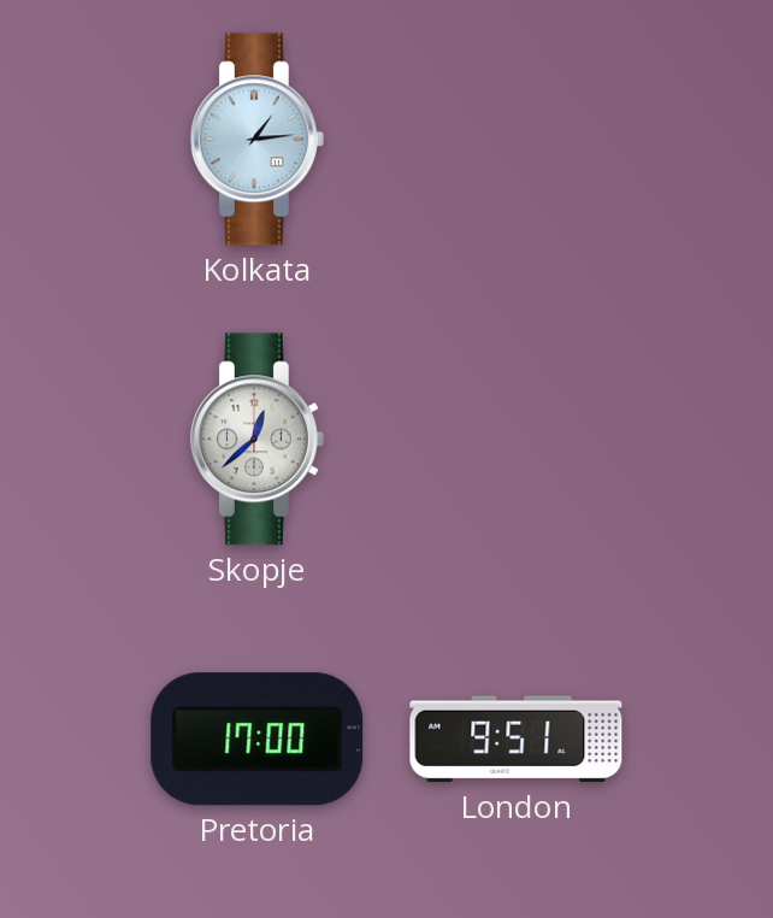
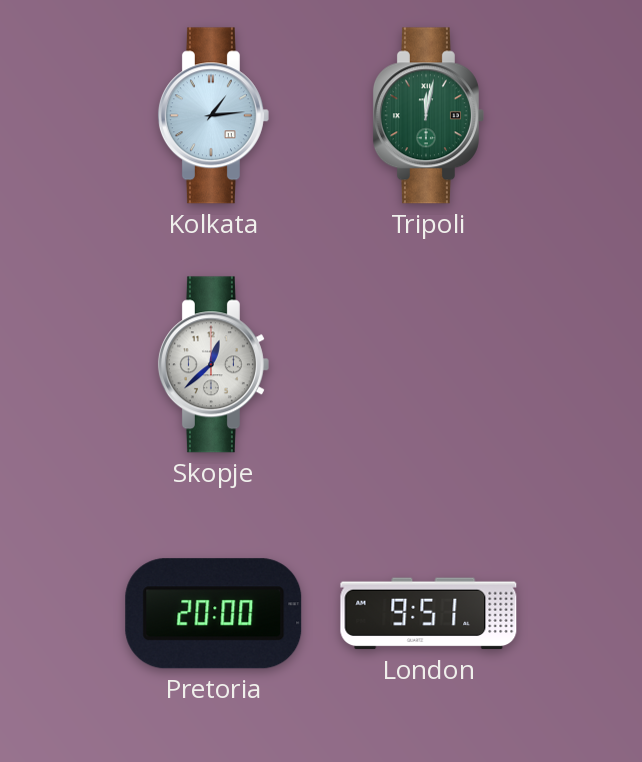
Tripoli: none -> 12:02 (428, 116)
Pretoria: 17:00 -> 20:00 (214, 614)
